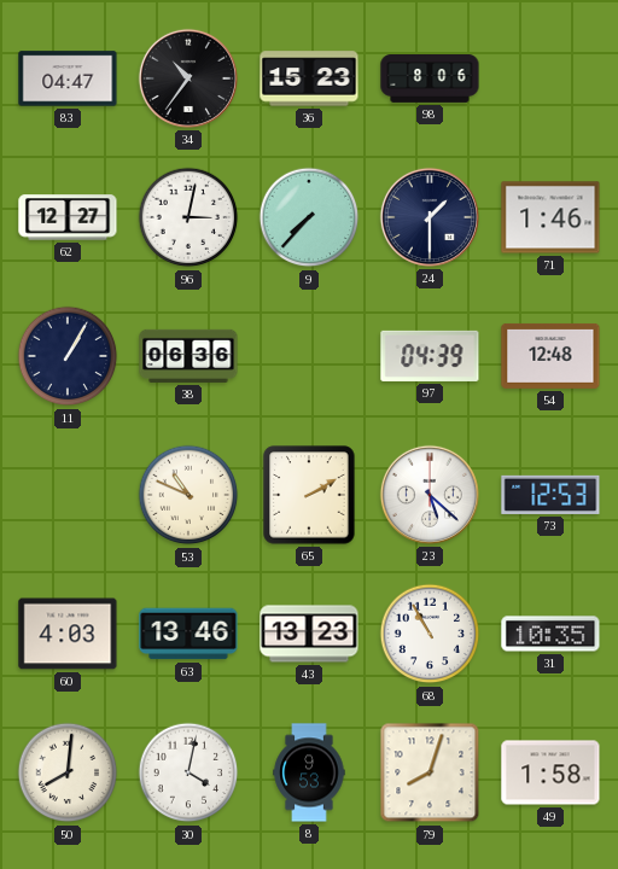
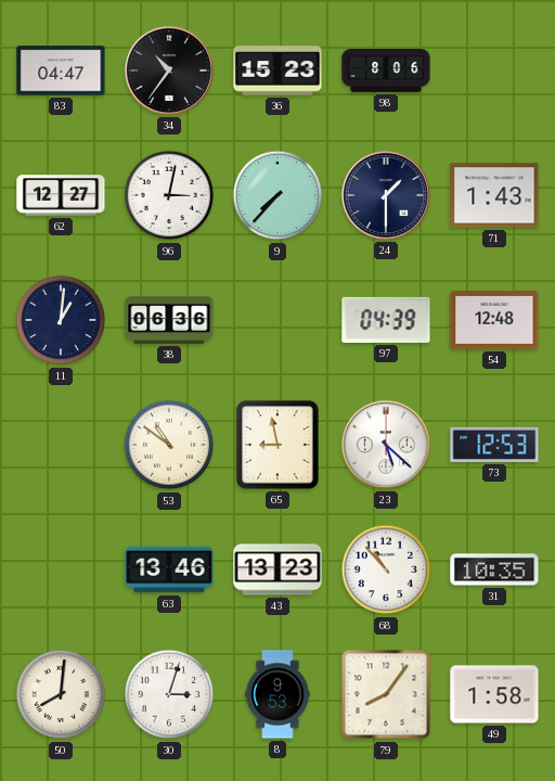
71: 1:46 -> 1:43 (494, 195)
11: 1:05 -> 1:01 (61, 320)
53: 10:49 -> 10:51 (169, 445)
65: 2:10 -> 8:58 (277, 445)
60: 4:03 -> none (68, 634)
68: 10:55 -> 10:53 (386, 569)
30: 4:02 -> 3:03 (169, 694)
79: 8:03 -> 8:06 (386, 694)
